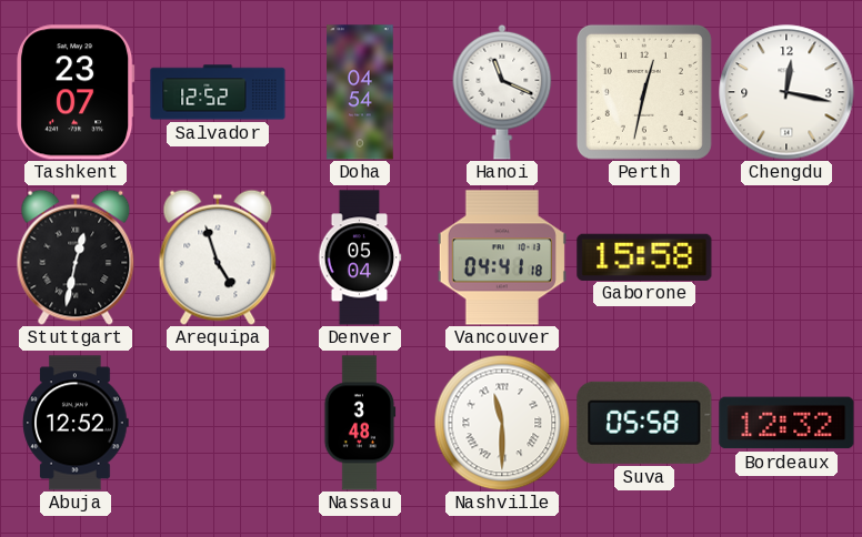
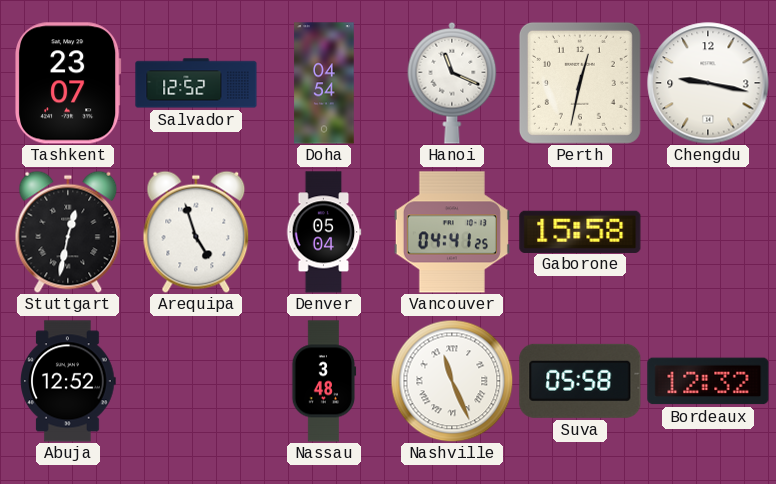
Chengdu: 12:17 -> 9:17 (708, 83)
Vancouver: 04:41:18 -> 04:41:25 (452, 232)
Nashville: 11:30 -> 11:26 (452, 381)
